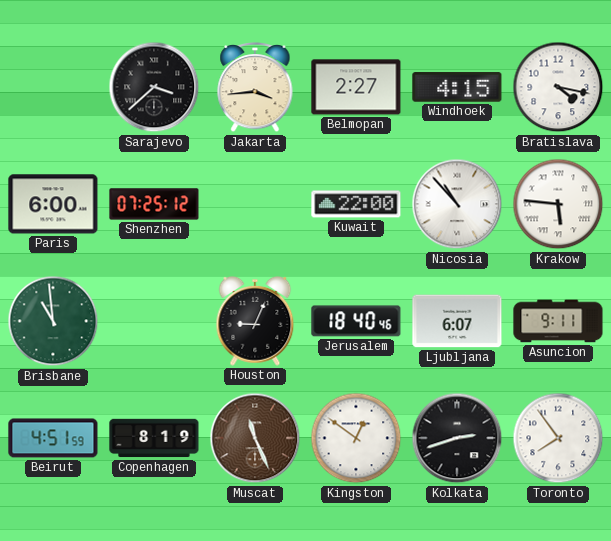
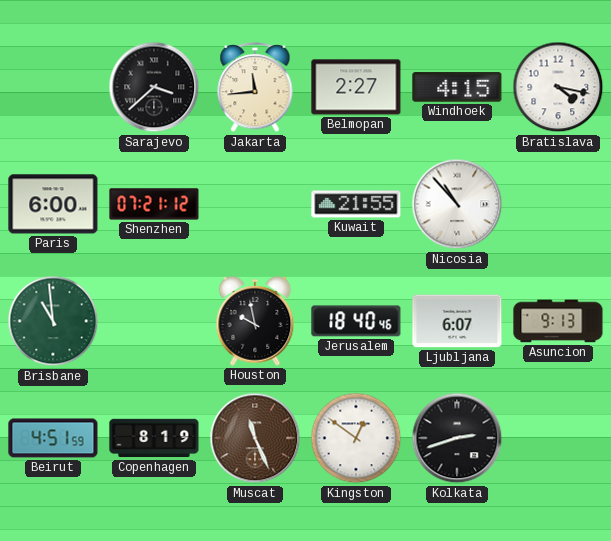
Jakarta: 3:44 -> 11:44 (255, 87)
Shenzhen: 07:25 -> 07:21 (154, 204)
Kuwait: 22:00 -> 21:55 (356, 204)
Krakow: 5:46 -> none (558, 204)
Houston: 9:04 -> 9:58 (255, 321)
Asuncion: 9:11 -> 9:13 (558, 321)
Toronto: 7:54 -> none (558, 438)
